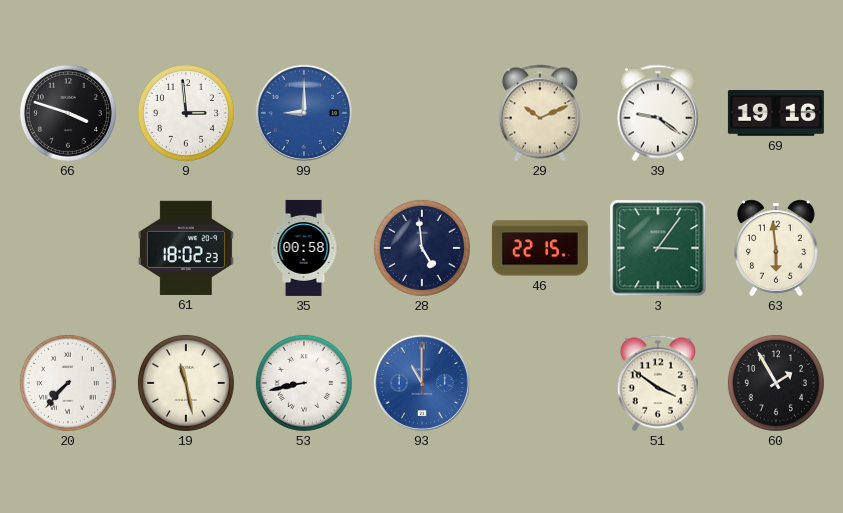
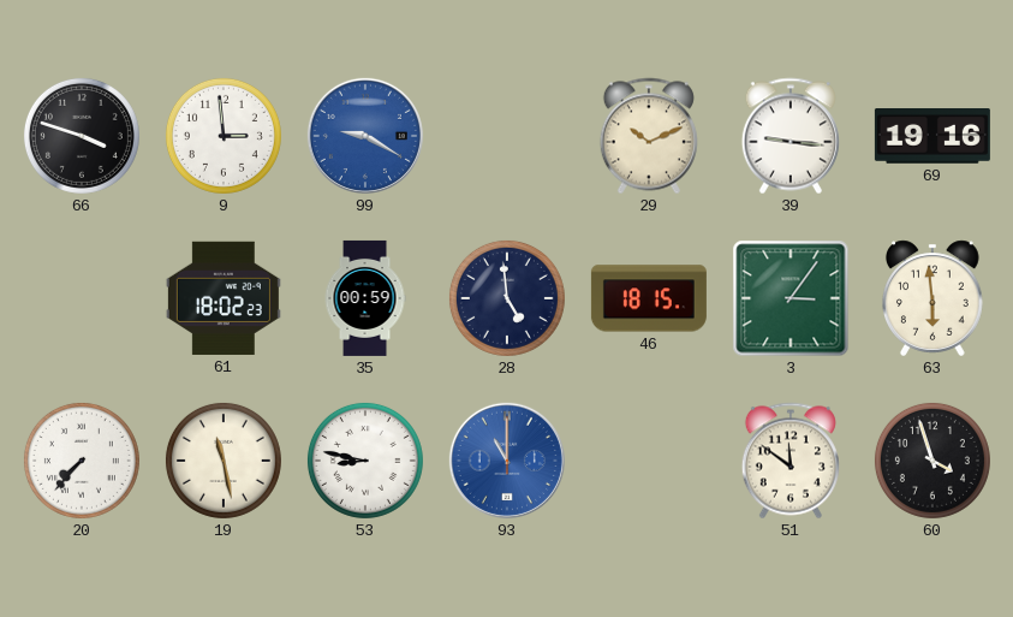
99: 9:00 -> 9:20 (365, 136)
39: 9:21 -> 9:16 (791, 136)
35: 00:58 -> 00:59 (365, 298)
46: 22:15 -> 18:15 (649, 298)
53: 8:43 -> 8:47 (365, 461)
51: 3:51 -> 11:51 (791, 461)
60: 1:55 -> 3:57 (932, 461)
